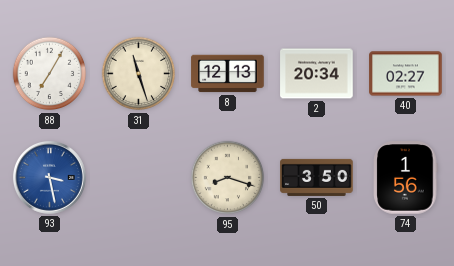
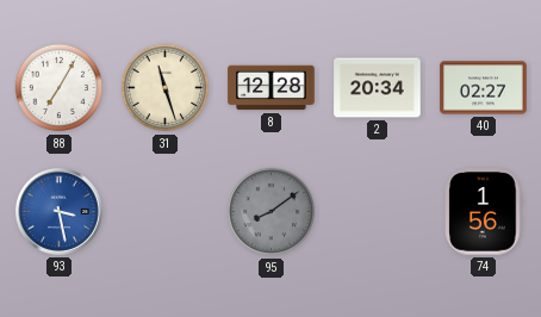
8: 12:13 -> 12:28 (272, 88)
95: 8:18 -> 8:09 (272, 212)
95 dial: cream -> grey (272, 212)
50: 3:50 -> none (317, 177)
